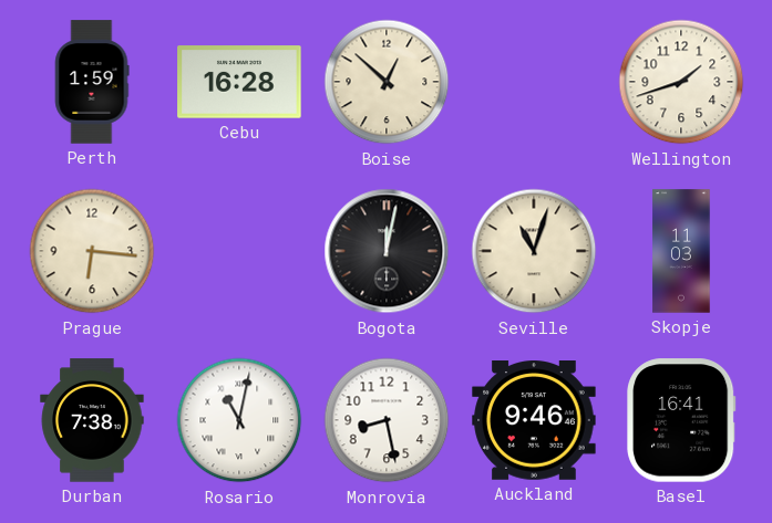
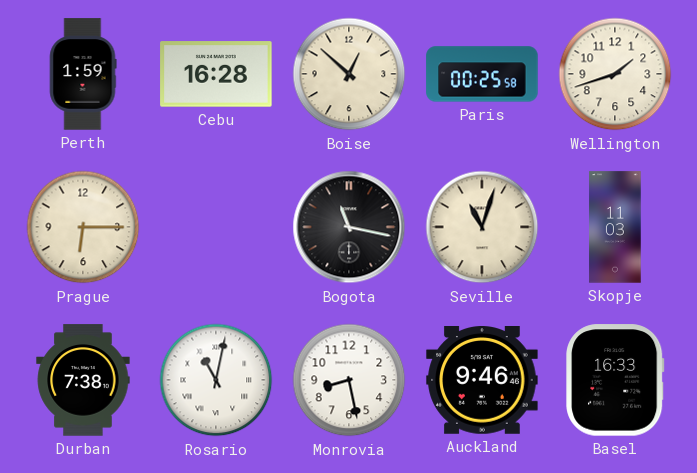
Paris: none -> 00:25 (482, 74)
Prague: 6:16 -> 6:15 (83, 227)
Bogota: 12:02 -> 11:17 (349, 227)
Basel: 16:41 -> 16:33 (615, 380)
